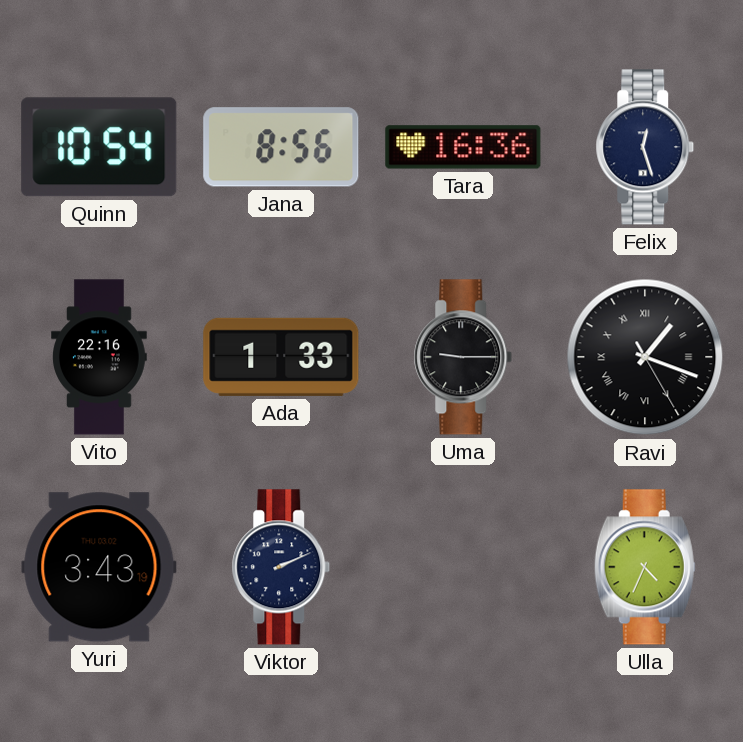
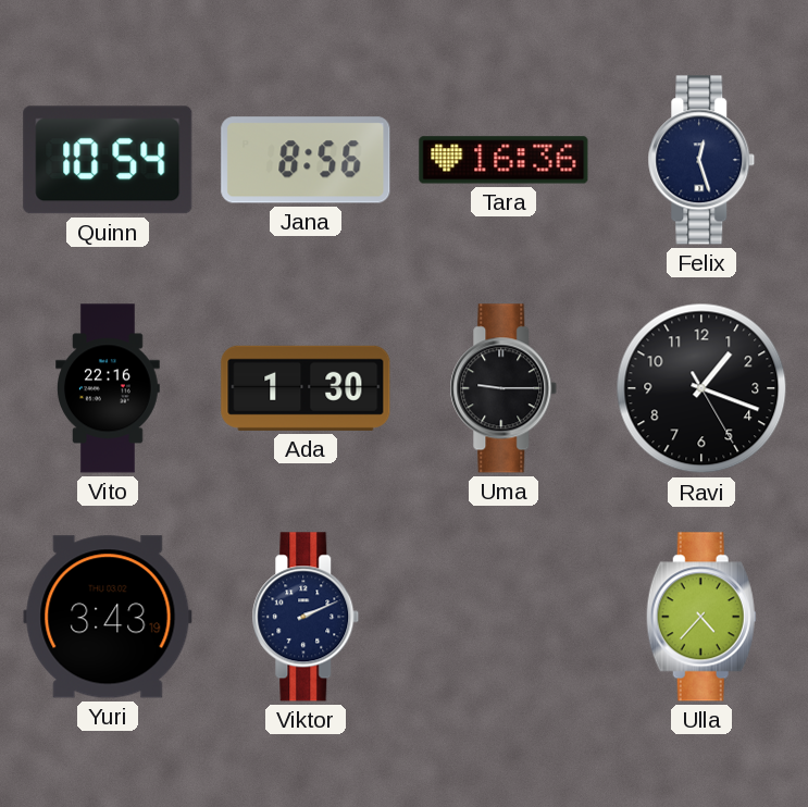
Ada: 1:33 -> 1:30 (306, 388)
Ravi numerals: Roman -> Arabic (701, 388)
Ulla: 4:34 -> 4:37 (701, 617)
